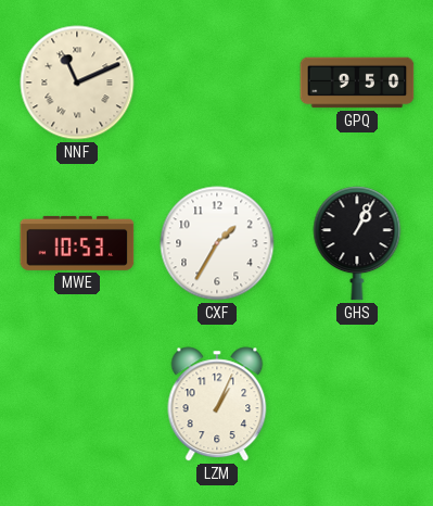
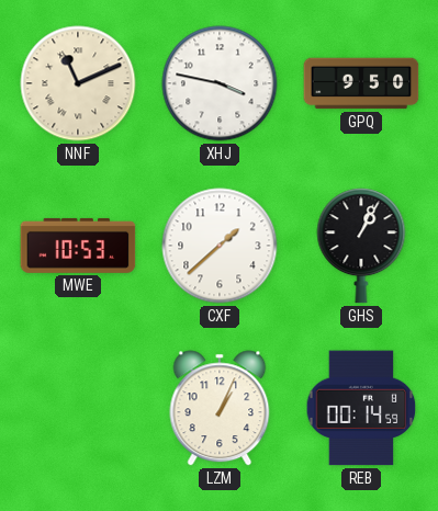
XHJ: none -> 3:47 (220, 83)
CXF: 1:35 -> 1:38 (220, 246)
REB: none -> 00:14 (361, 408)
